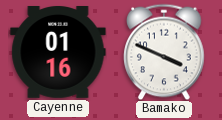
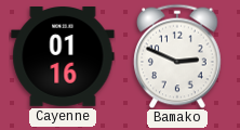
Bamako: 3:49 -> 2:49 (177, 56)
